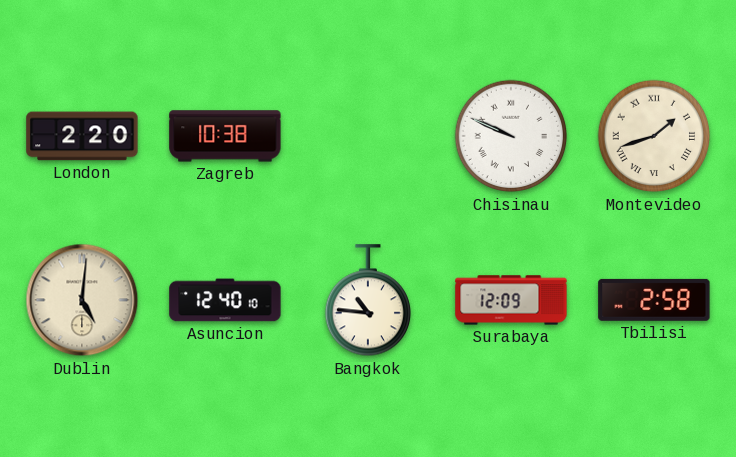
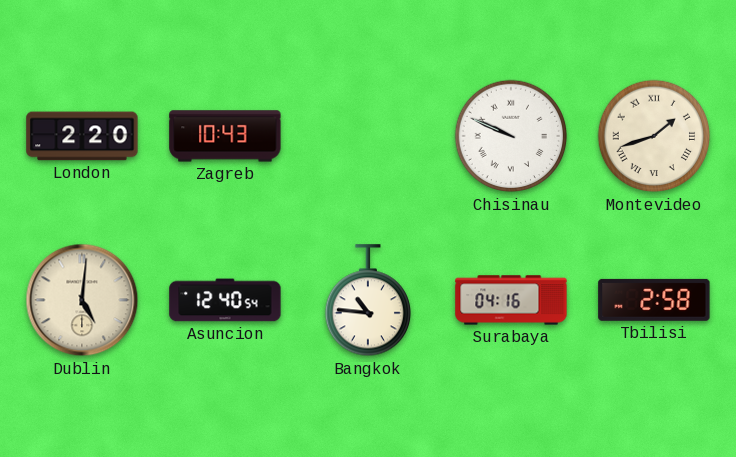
Zagreb: 10:38 -> 10:43 (225, 136)
Asuncion: 12:40:10 -> 12:40:54 (225, 300)
Surabaya: 12:09 -> 04:16 (511, 300)
